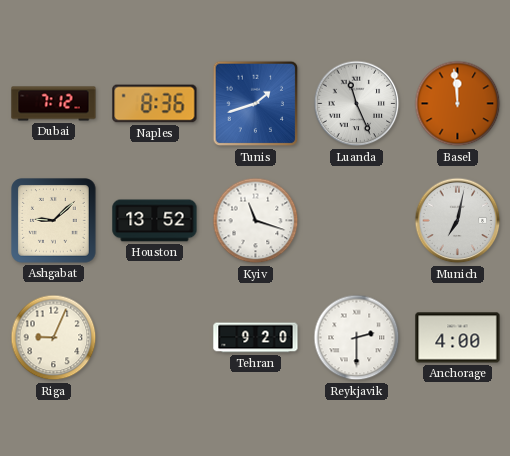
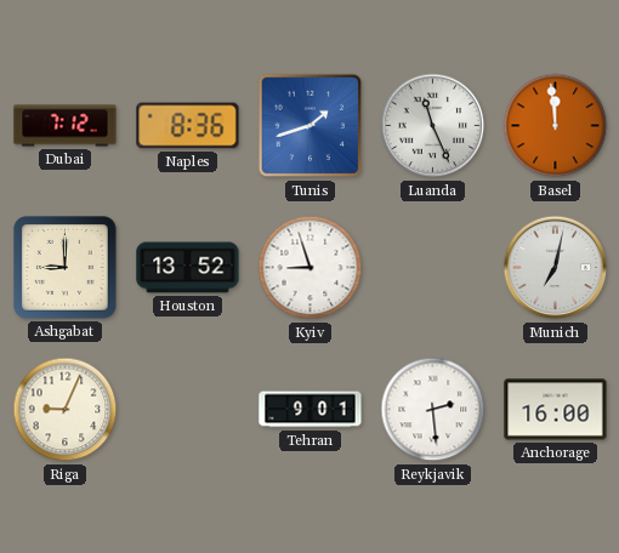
Ashgabat: 9:08 -> 9:00 (66, 268)
Kyiv: 11:18 -> 8:57 (311, 268)
Tehran: 9:20 -> 9:01 (311, 410)
Reykjavik: 2:30 -> 2:29 (433, 410)
Anchorage: 4:00 -> 16:00 (556, 410)
